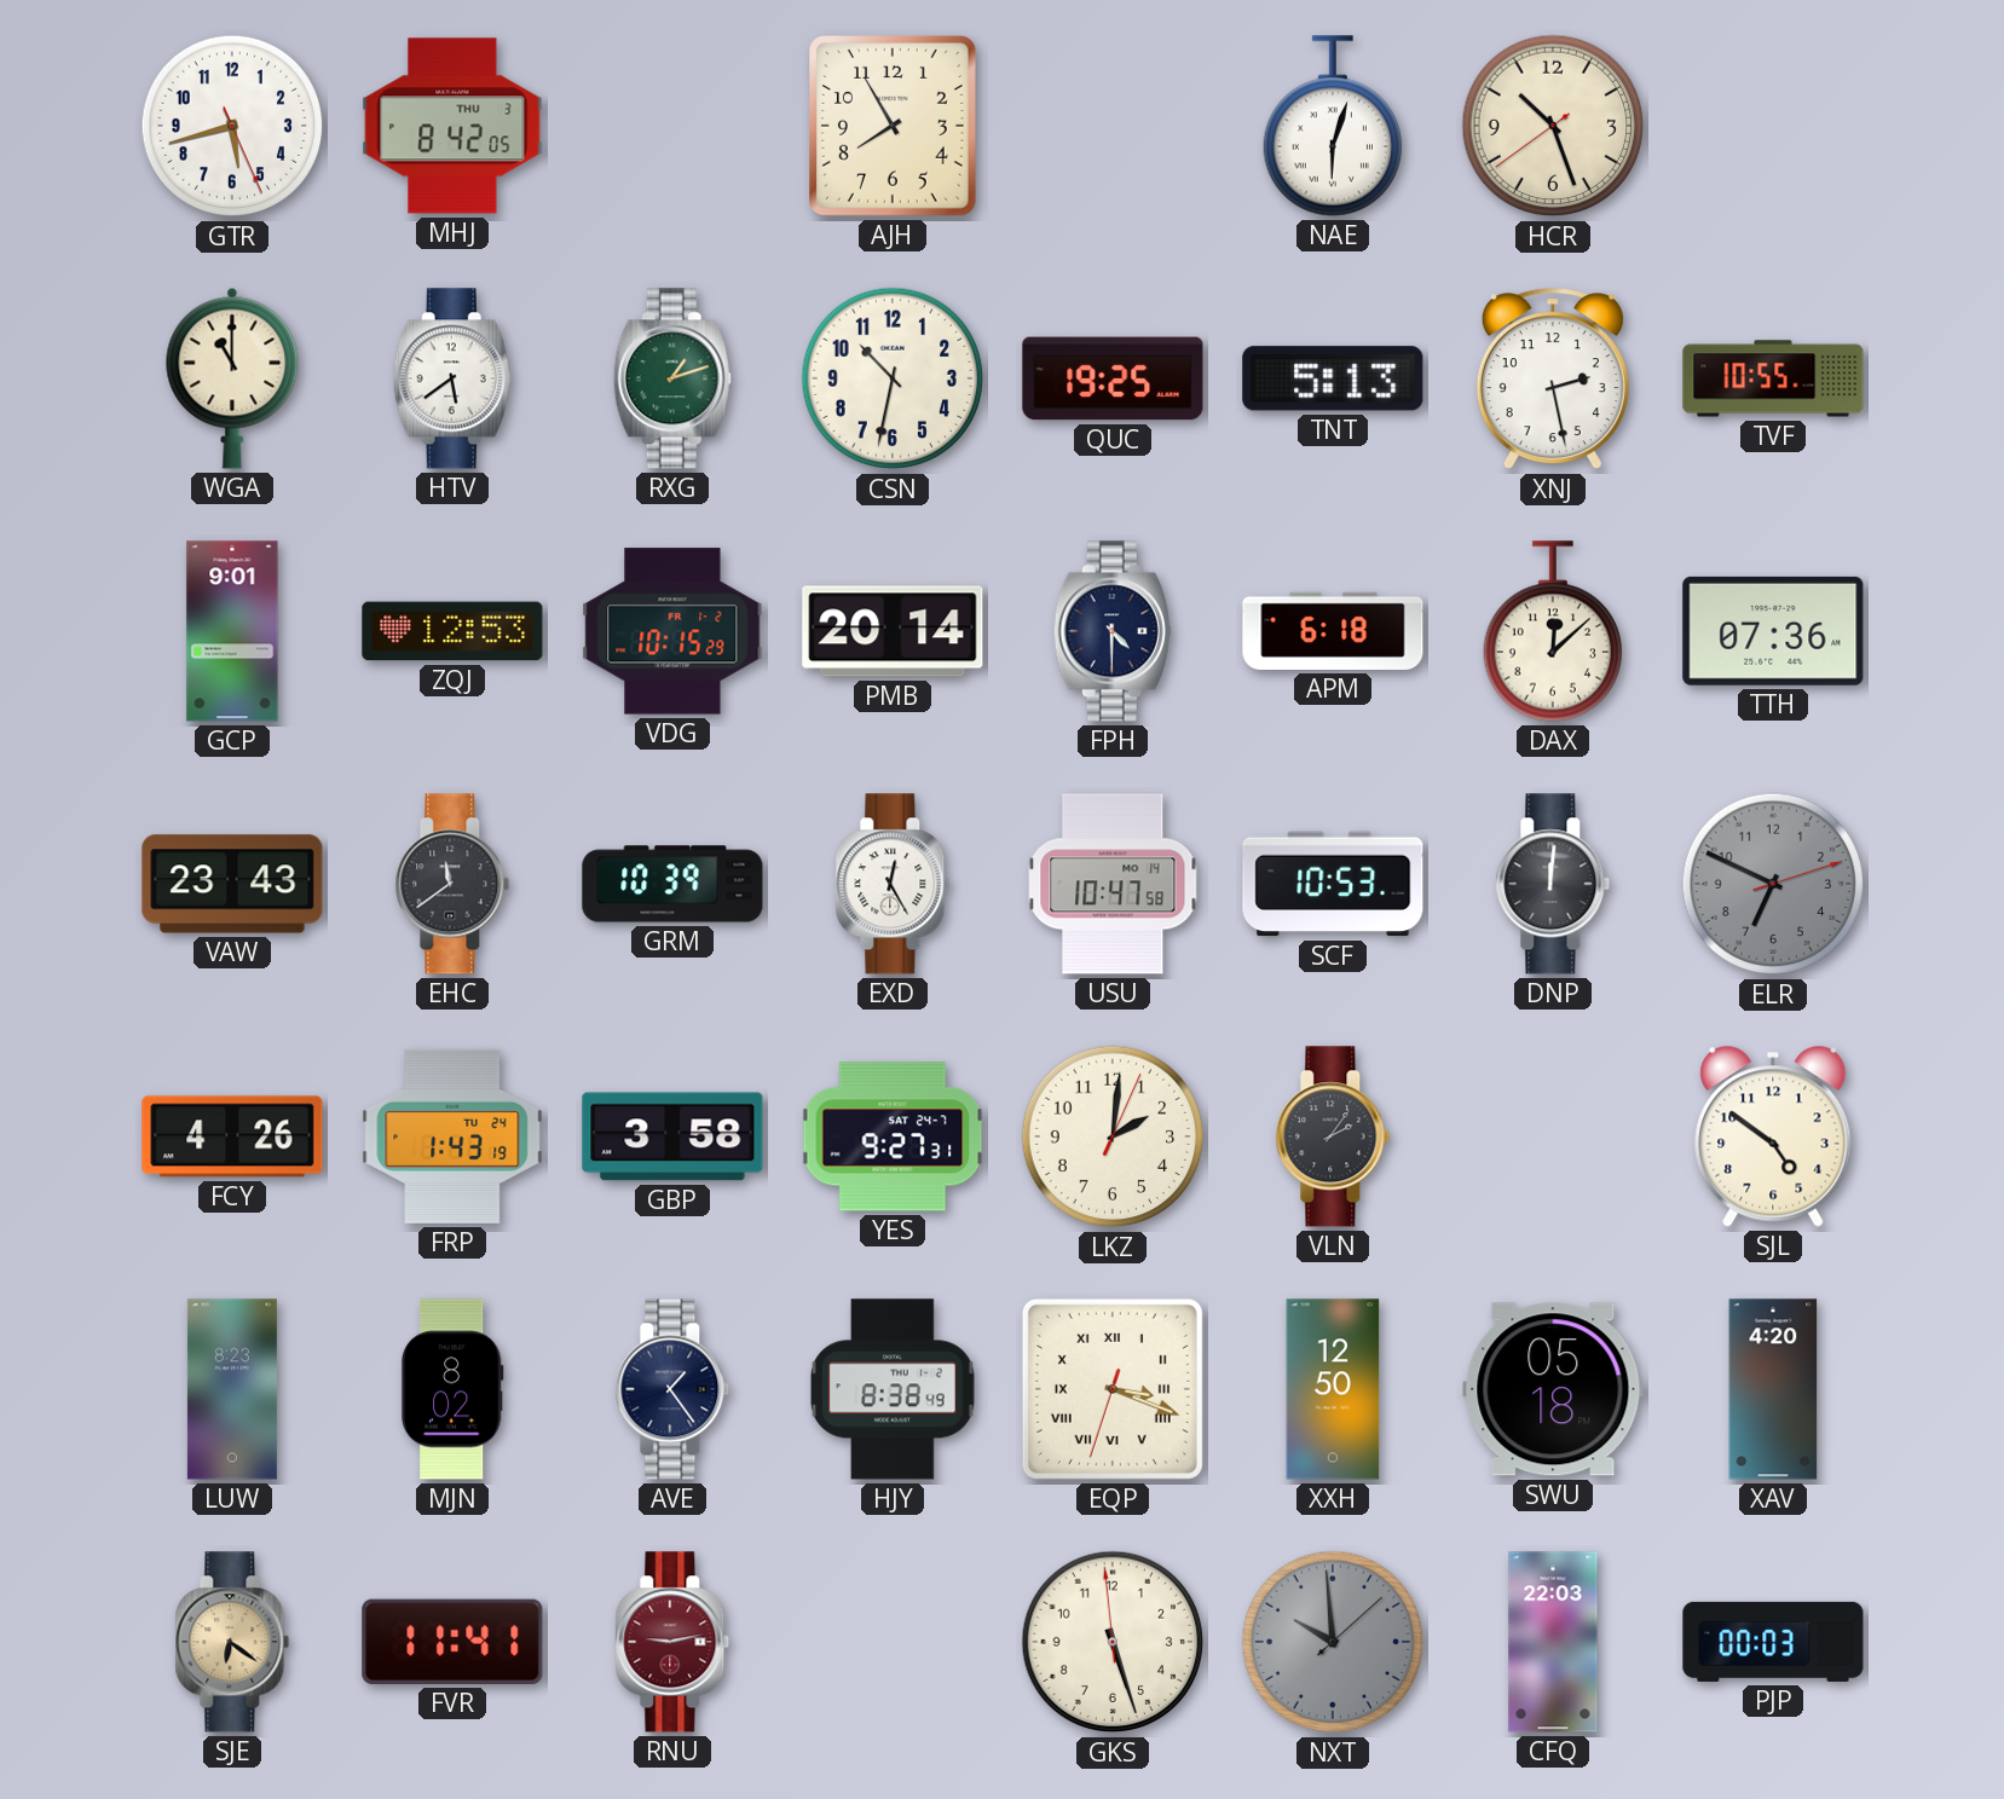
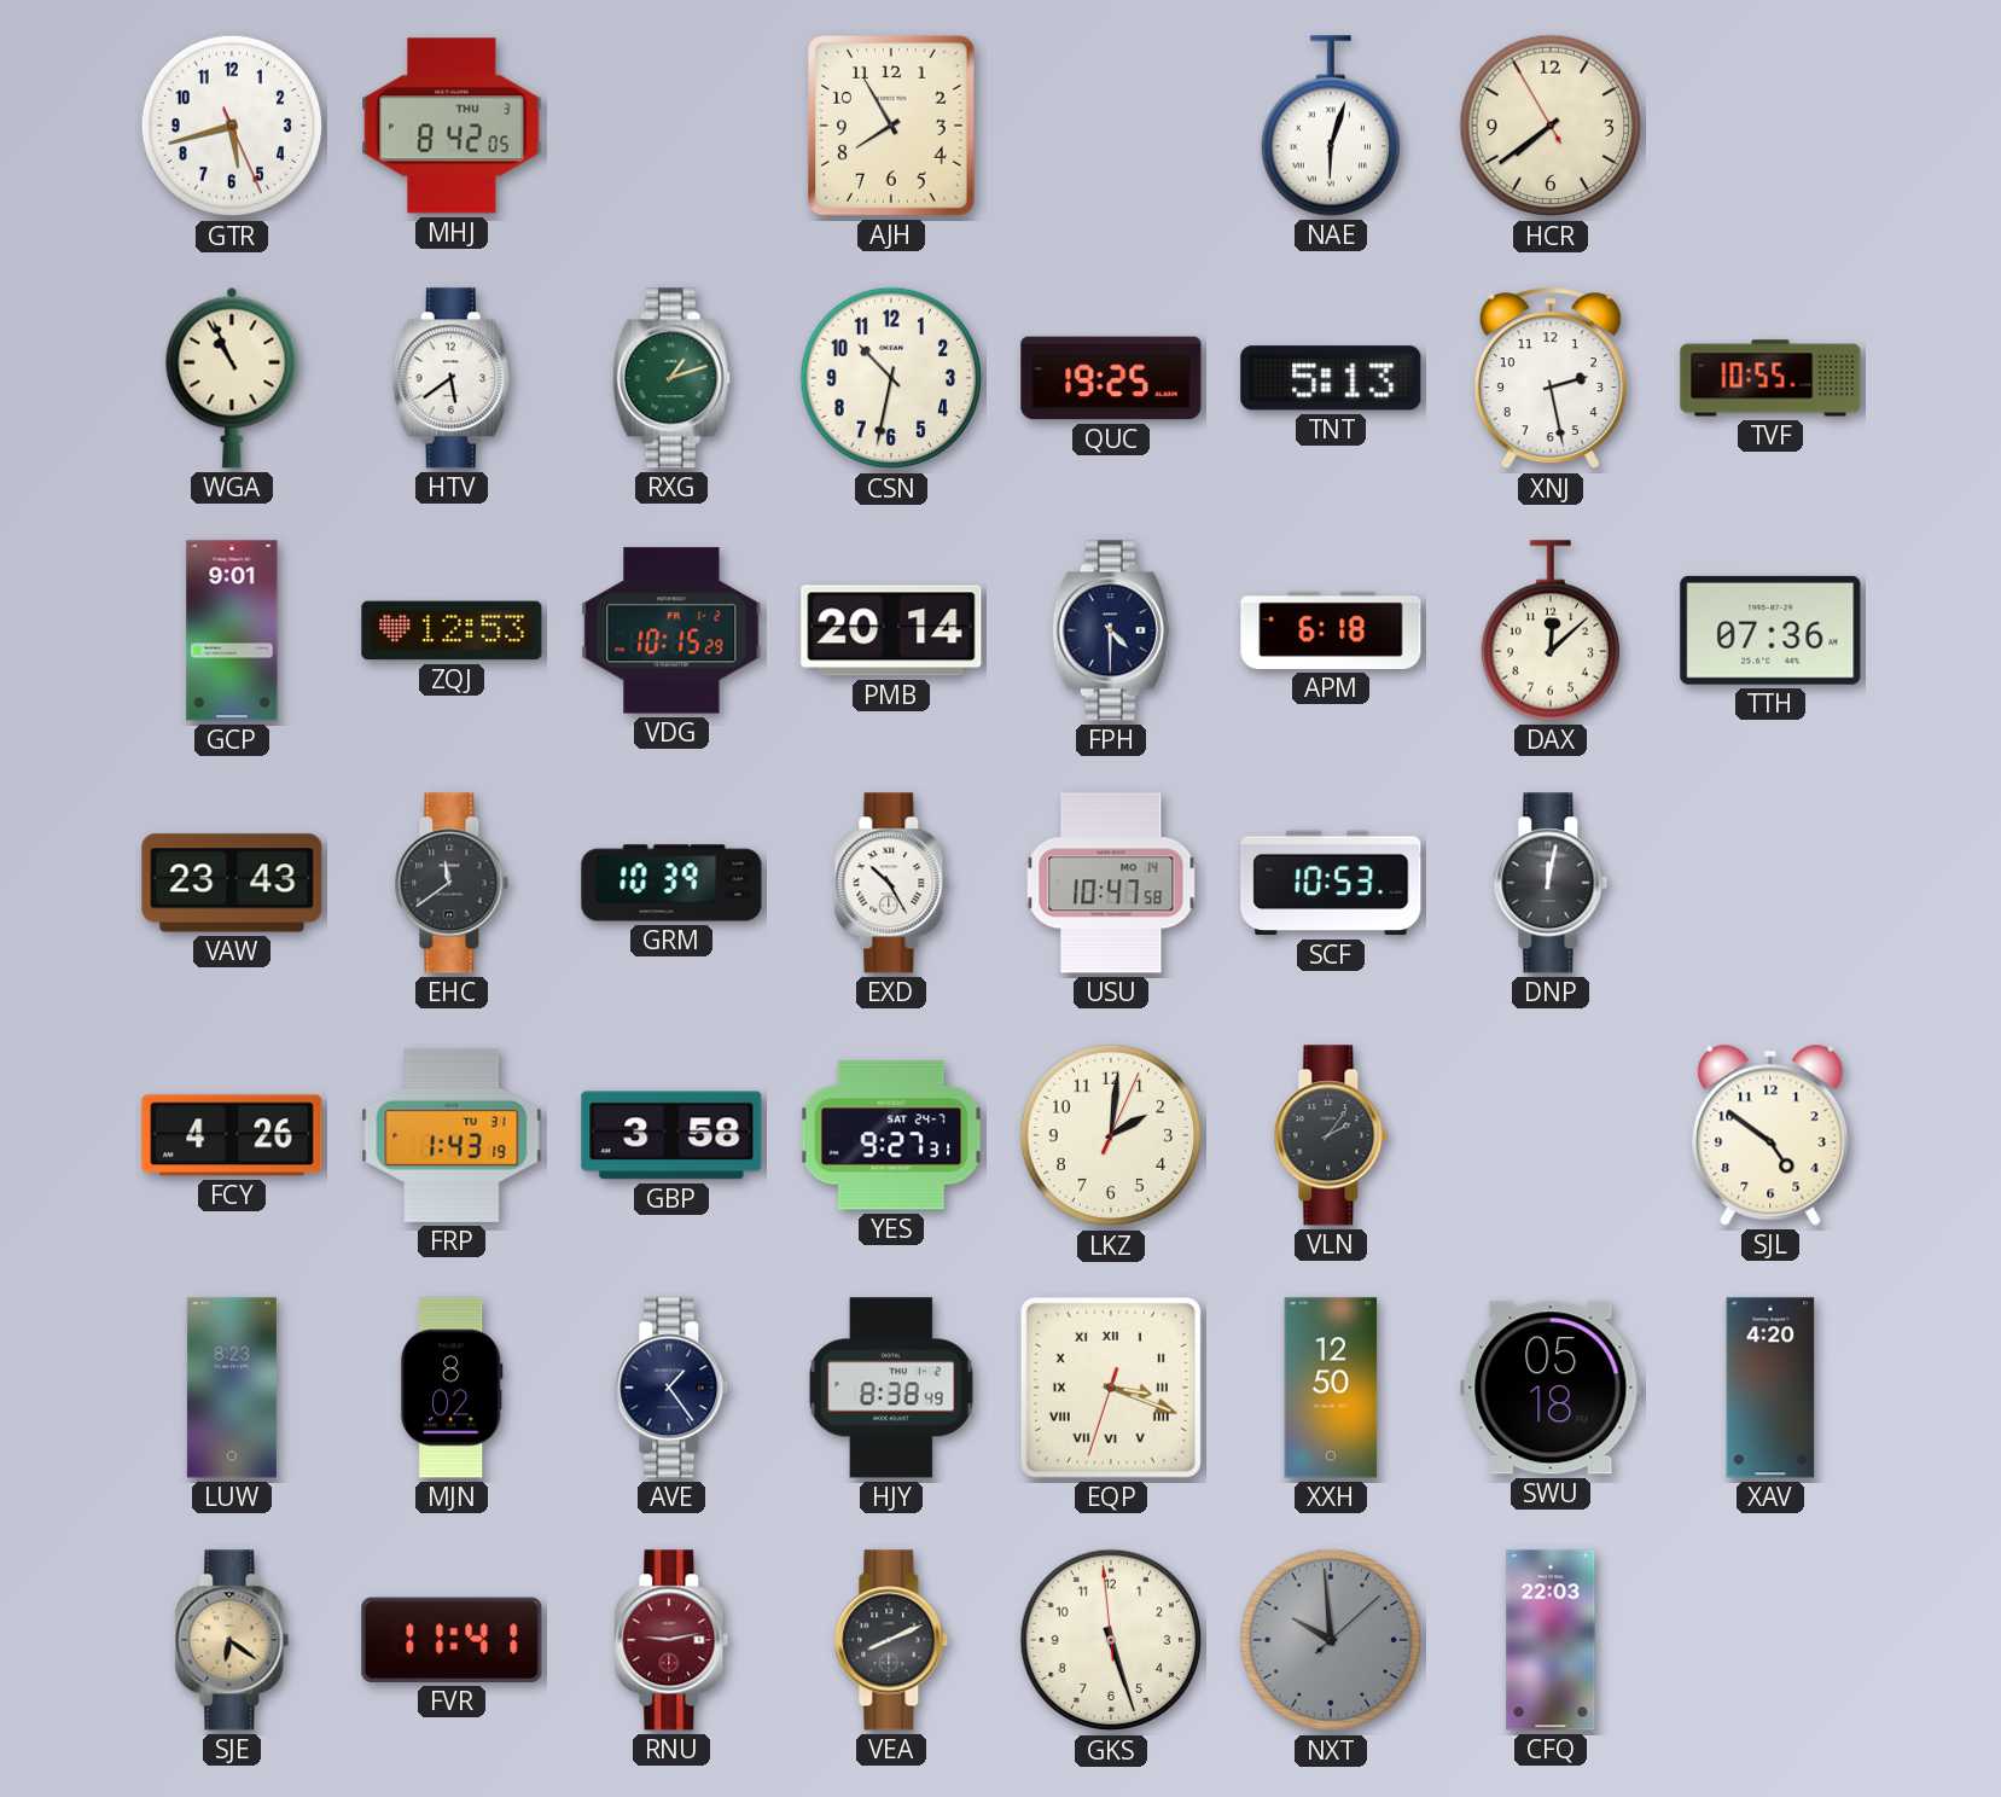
HCR: 10:26 -> 7:38 (1551, 126)
WGA: 11:00 -> 10:56 (232, 378)
EXD: 12:25 -> 10:25 (891, 883)
DNP: 12:01 -> 12:02 (1551, 883)
ELR: 6:49 -> none (1773, 884)
FRP date: TU 24 -> TU 31 (452, 1135)
VEA: none -> 8:11 (891, 1640)
PJP: 00:03 -> none (1773, 1642)
